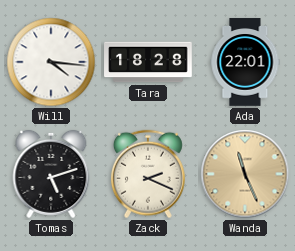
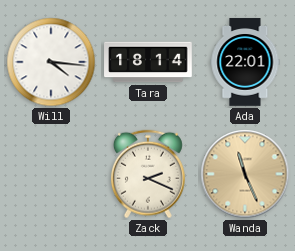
Tara: 18:28 -> 18:14 (148, 62)
Tomas: 5:12 -> none (51, 174)
